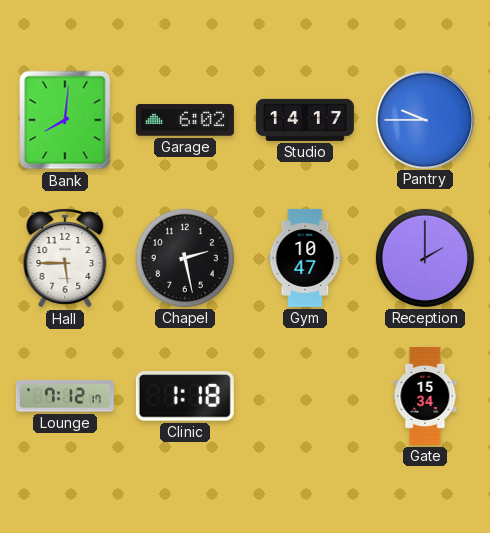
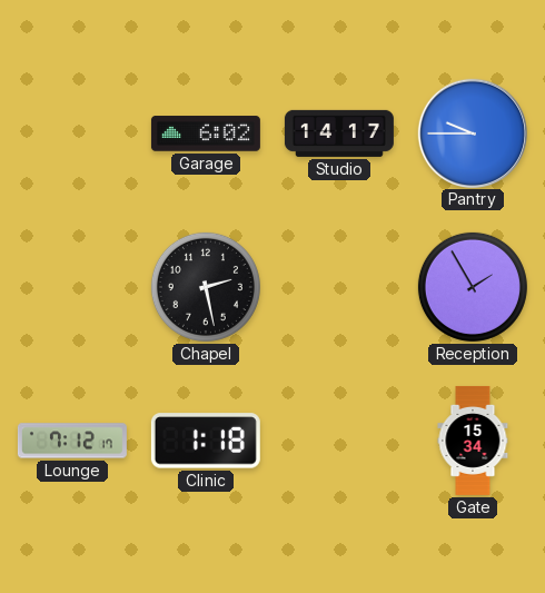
Bank: 8:01 -> none (65, 120)
Hall: 5:45 -> none (65, 258)
Gym: 10:47 -> none (305, 258)
Reception: 2:00 -> 1:55 (473, 287)
